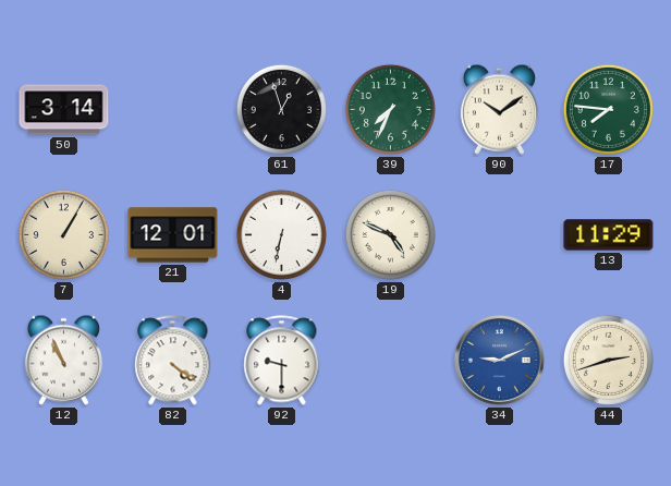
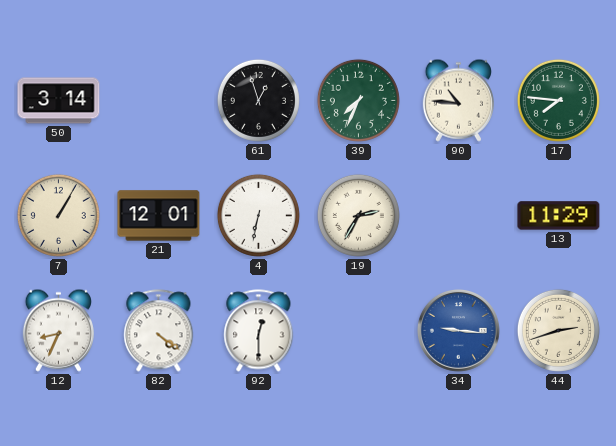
90: 10:09 -> 10:46 (458, 100)
19: 4:49 -> 2:35 (358, 215)
12: 10:56 -> 8:34 (58, 330)
92: 9:30 -> 12:30 (259, 331)
34: 9:11 -> 9:16 (458, 330)
